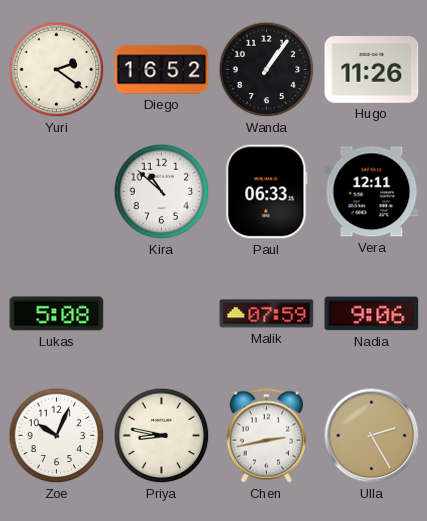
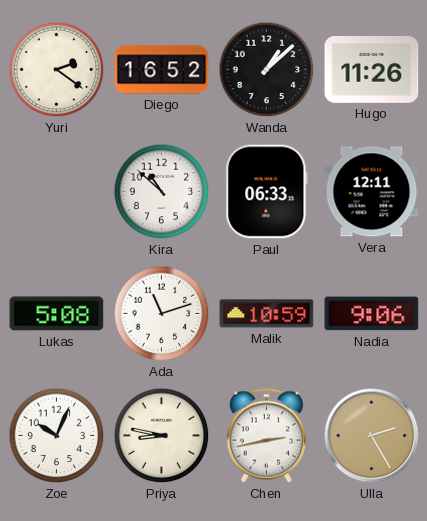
Wanda: 1:06 -> 1:08 (267, 70)
Ada: none -> 11:12 (162, 314)
Malik: 07:59 -> 10:59 (267, 314)
